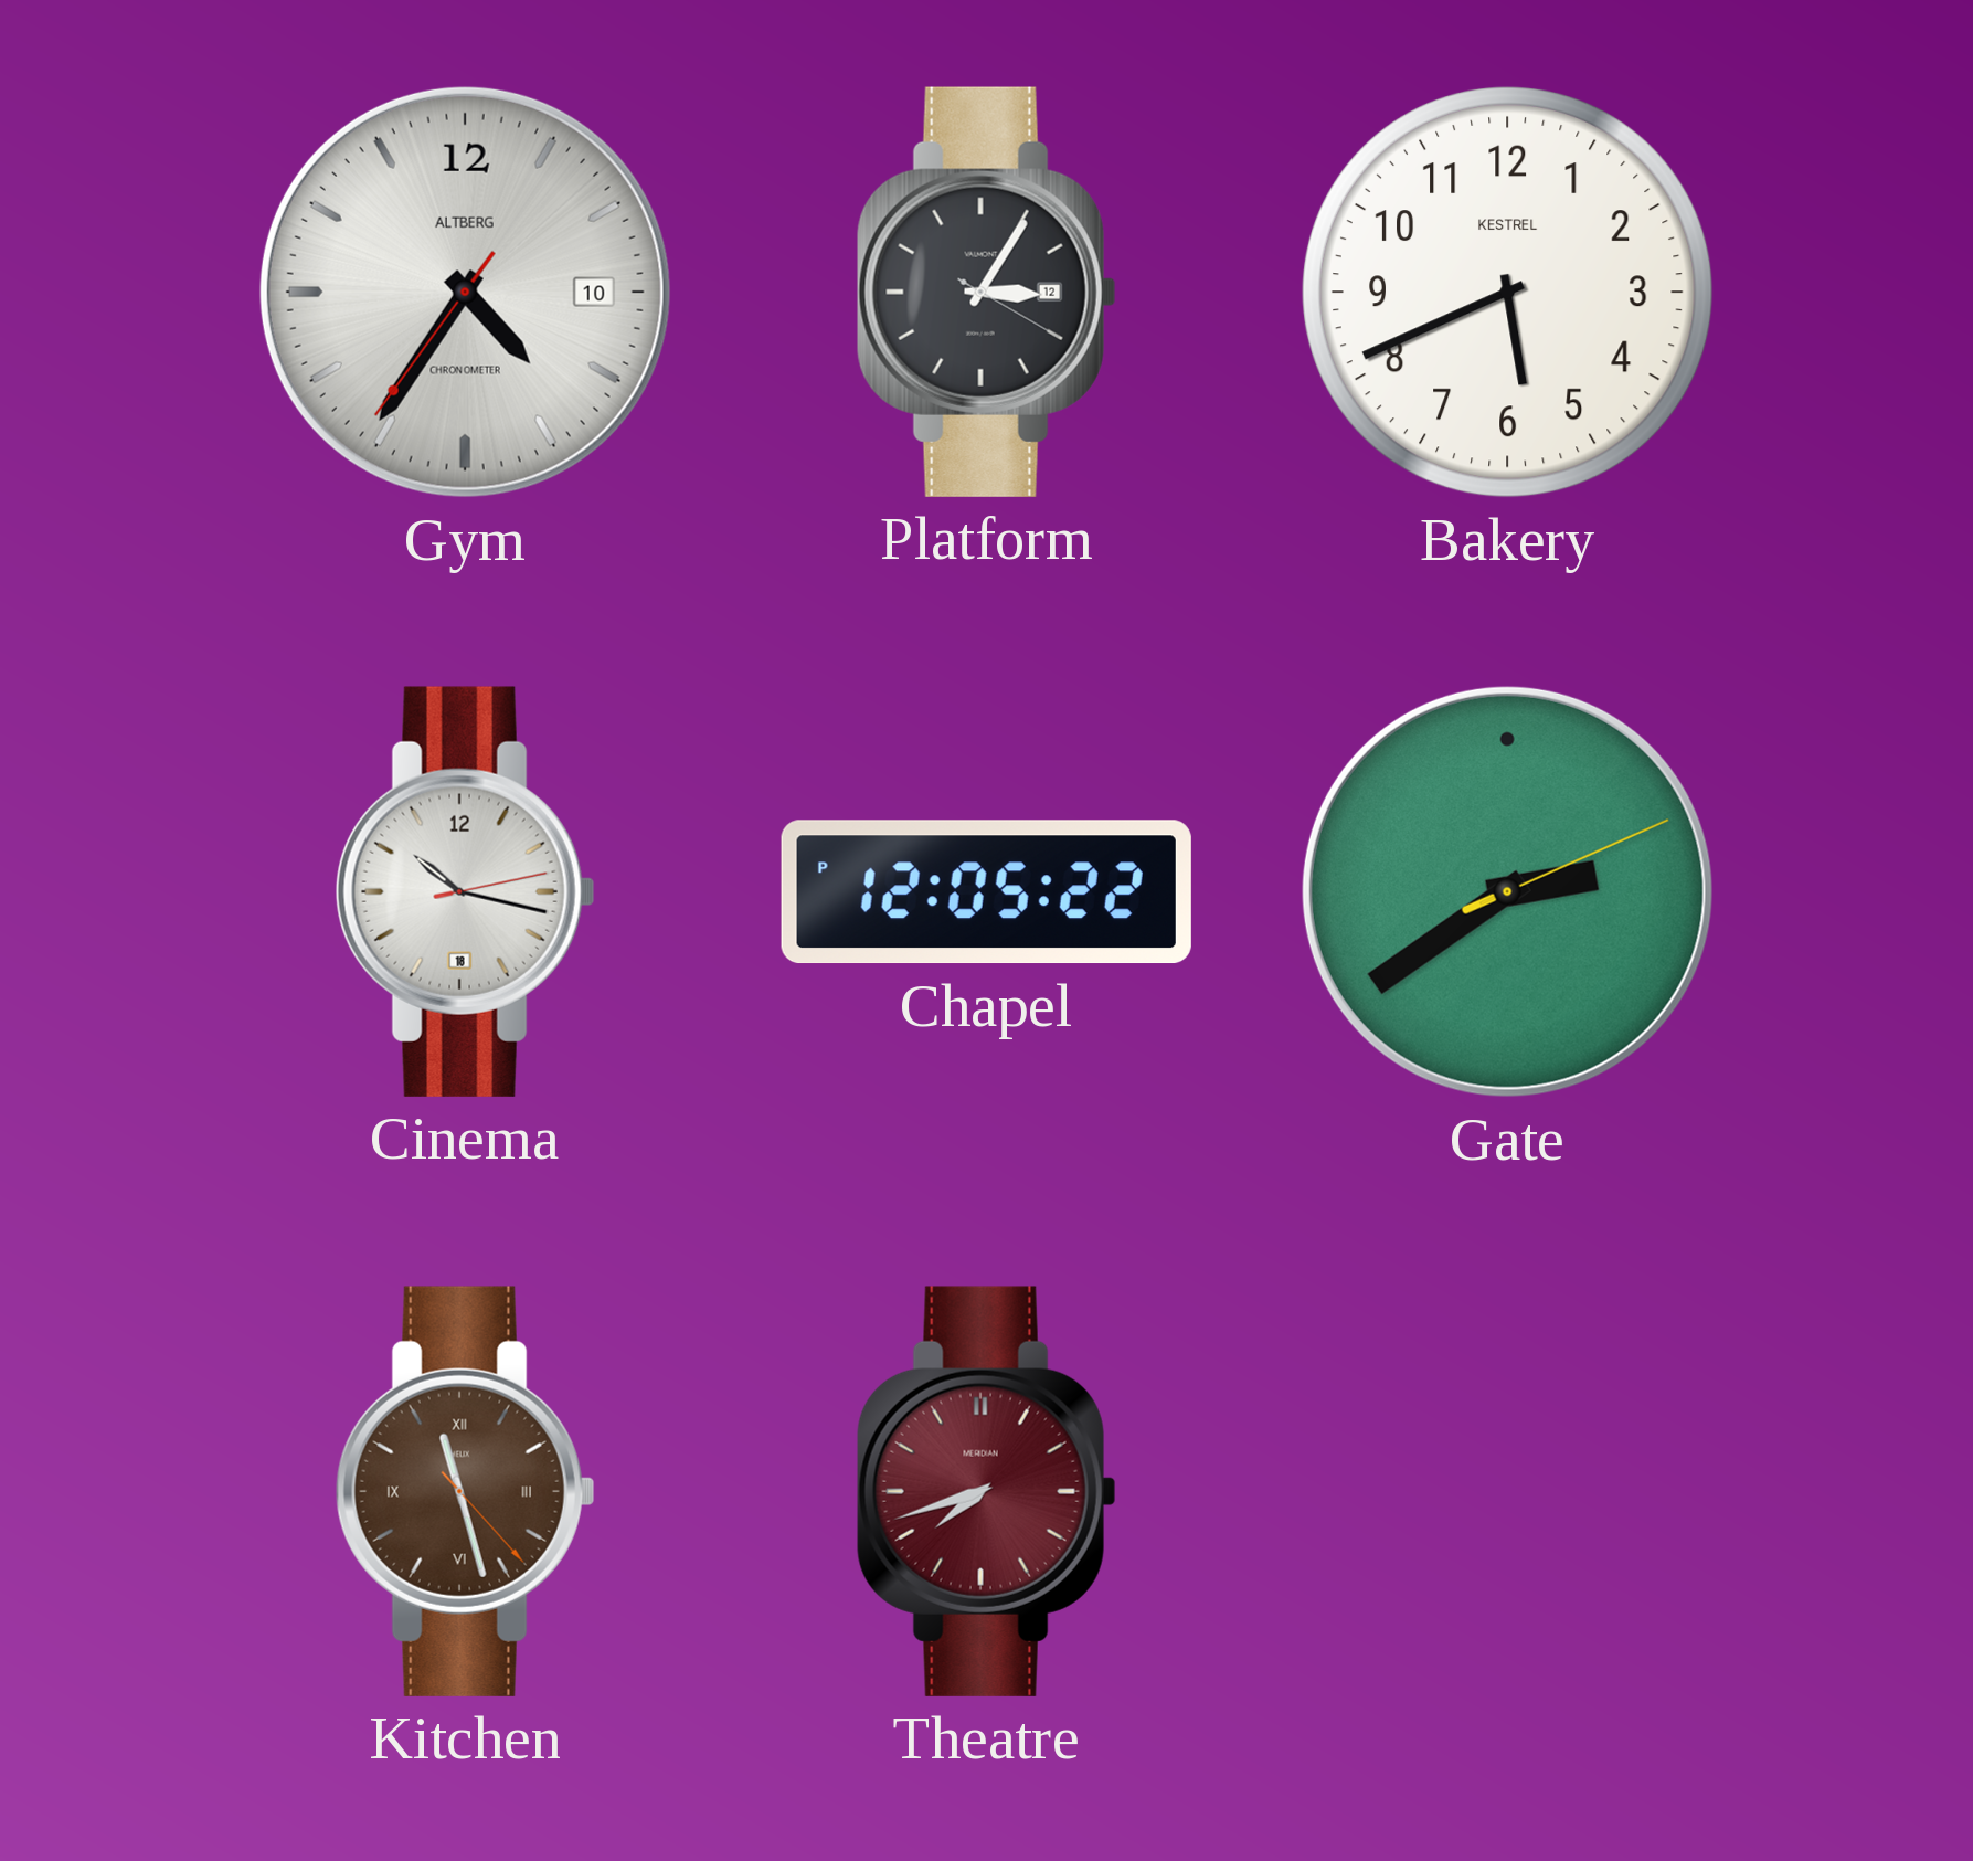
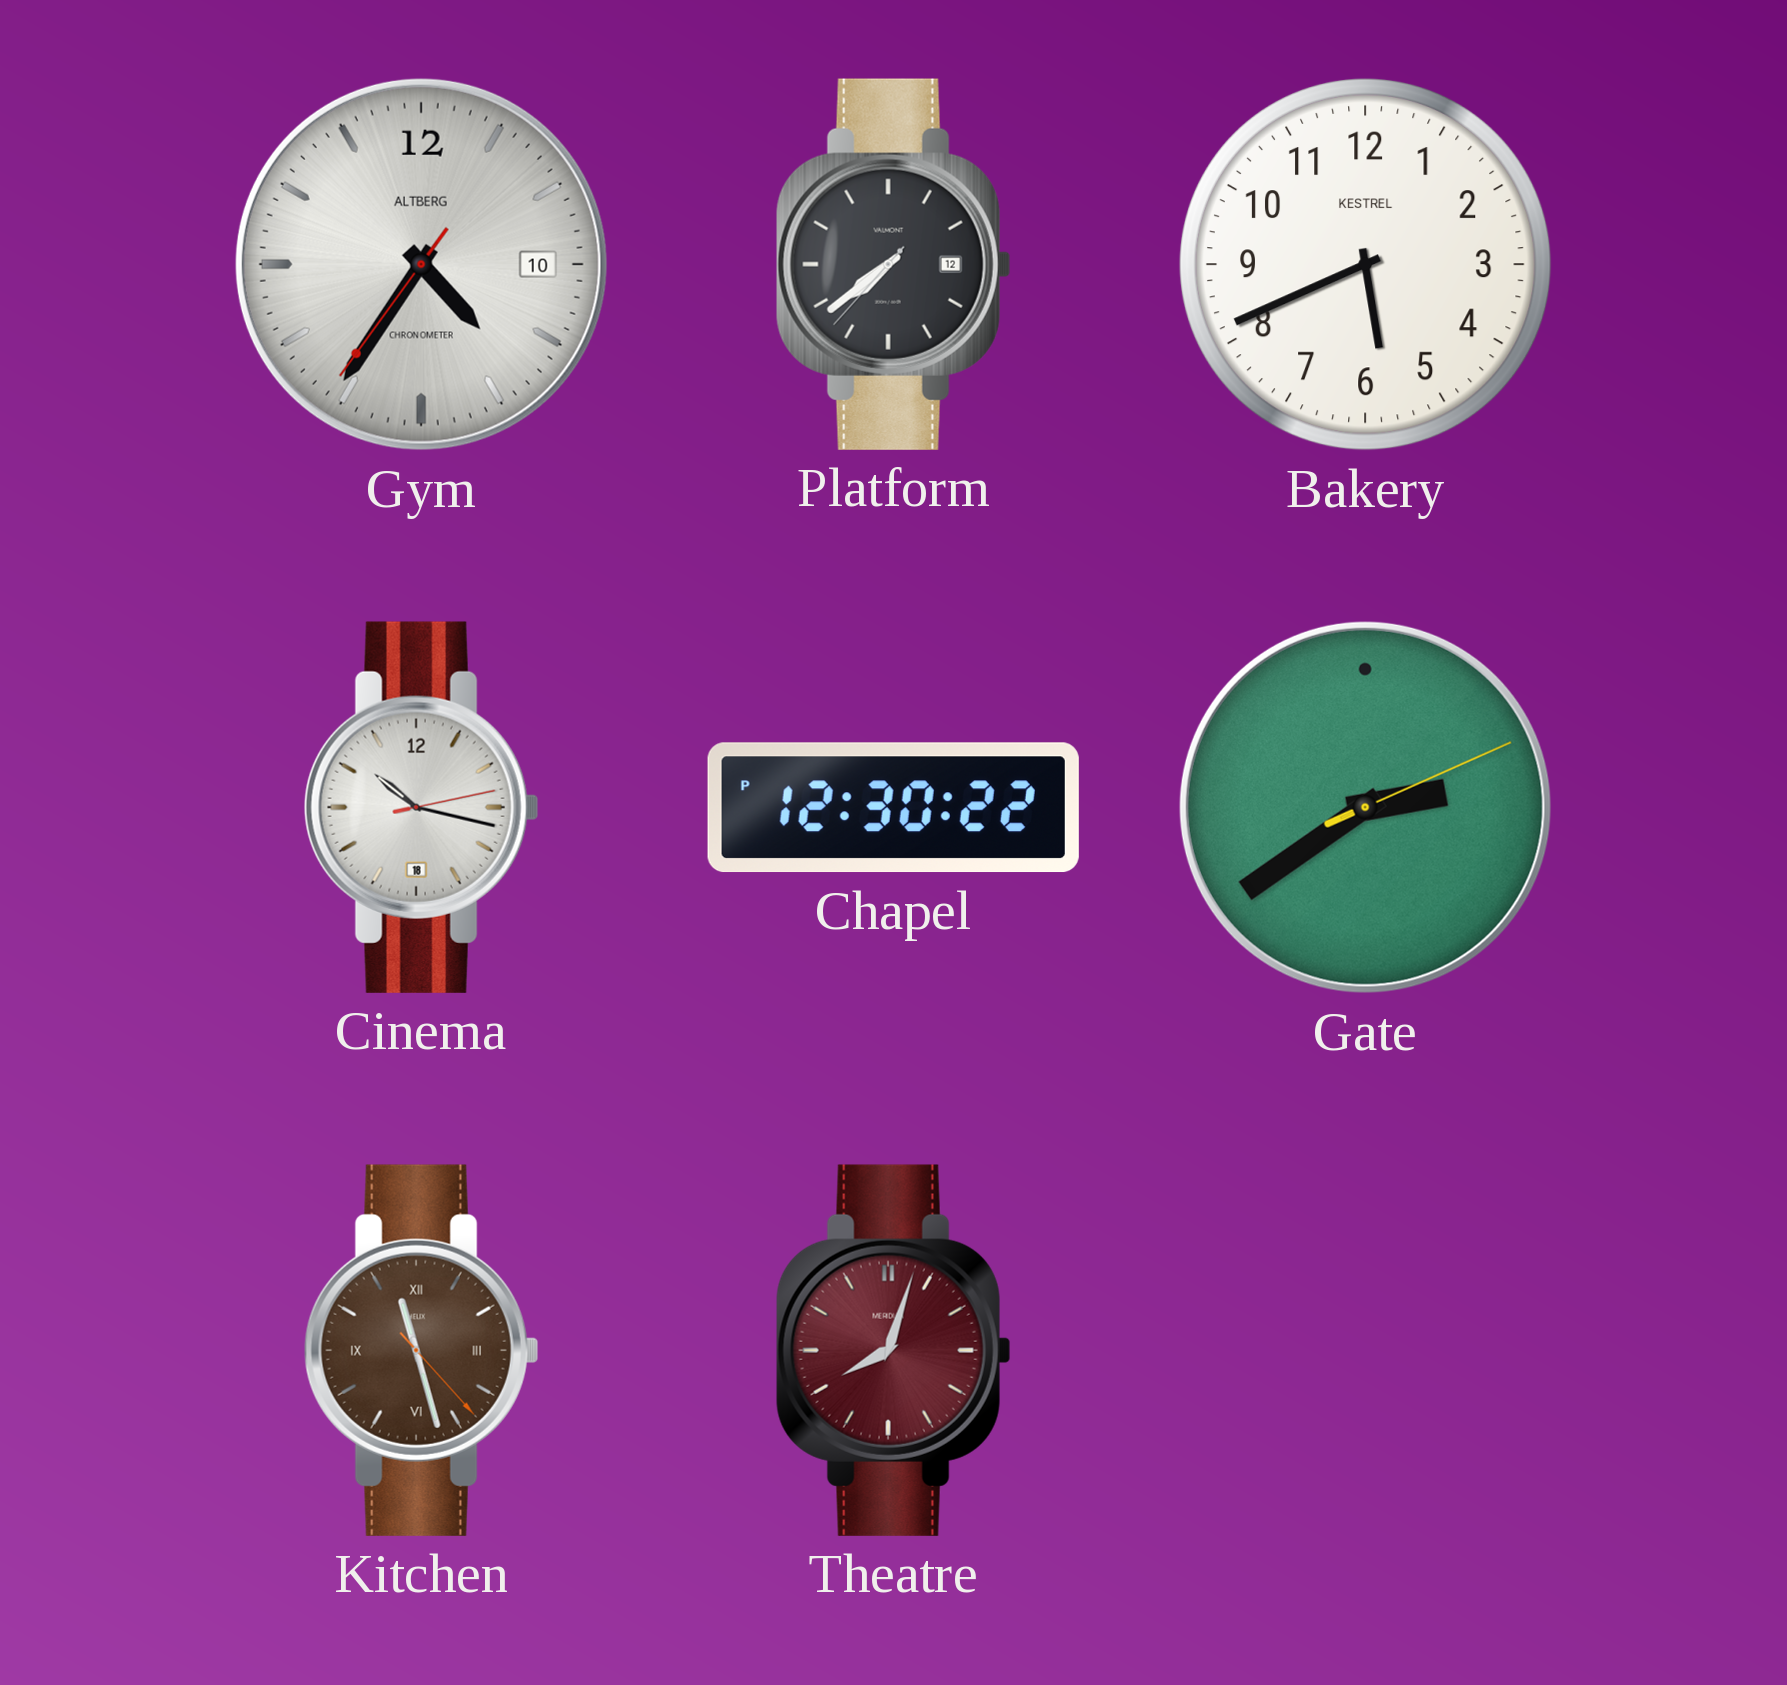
Platform: 3:05 -> 7:38 (893, 264)
Chapel: 12:05 -> 12:30 (893, 808)
Theatre: 7:42 -> 8:03 (893, 1350)
